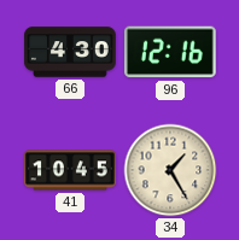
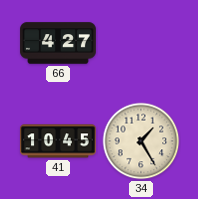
66: 4:30 -> 4:27 (58, 43)
96: 12:16 -> none (170, 52)
